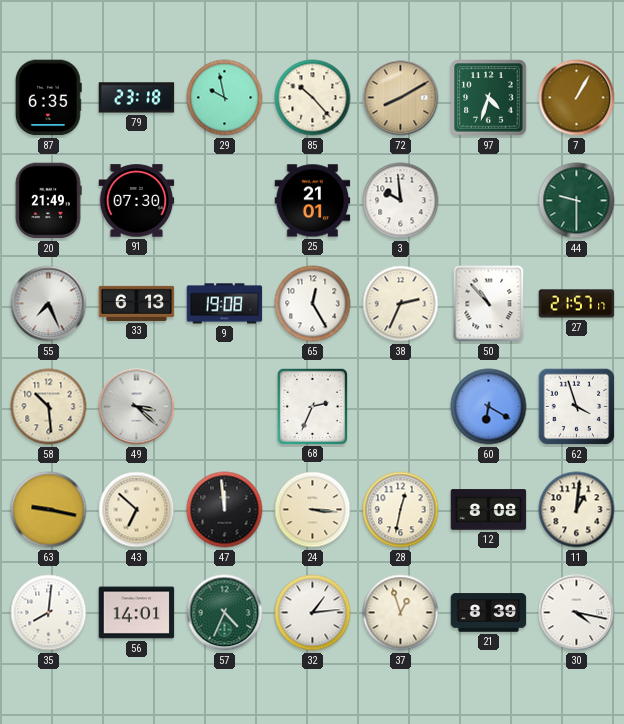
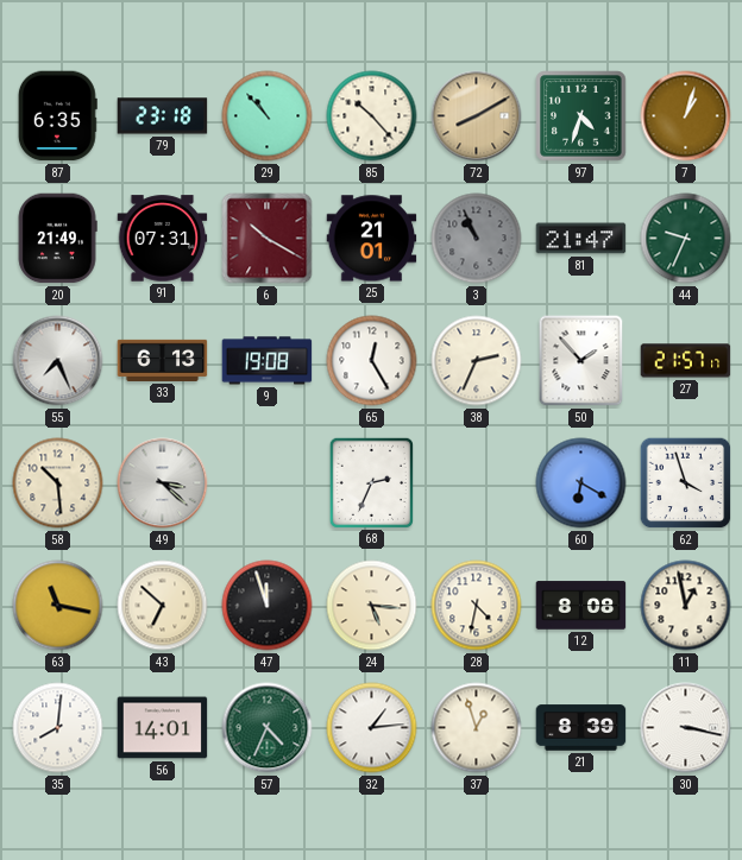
29: 9:58 -> 10:53 (268, 116)
7: 1:05 -> 1:03 (686, 116)
91: 07:30 -> 07:31 (163, 239)
6: none -> 10:20 (268, 239)
3: 9:59 -> 10:56 (477, 239)
3 dial: white -> grey (477, 239)
81: none -> 21:47 (581, 239)
44: 9:30 -> 9:34 (686, 239)
50: 10:53 -> 1:53 (581, 361)
63: 9:17 -> 11:17 (58, 606)
47: 11:59 -> 11:57 (268, 606)
24: 3:16 -> 5:16 (372, 606)
28: 12:32 -> 4:32 (477, 606)
11: 1:01 -> 12:58 (686, 606)
30: 4:17 -> 3:17 (686, 728)
